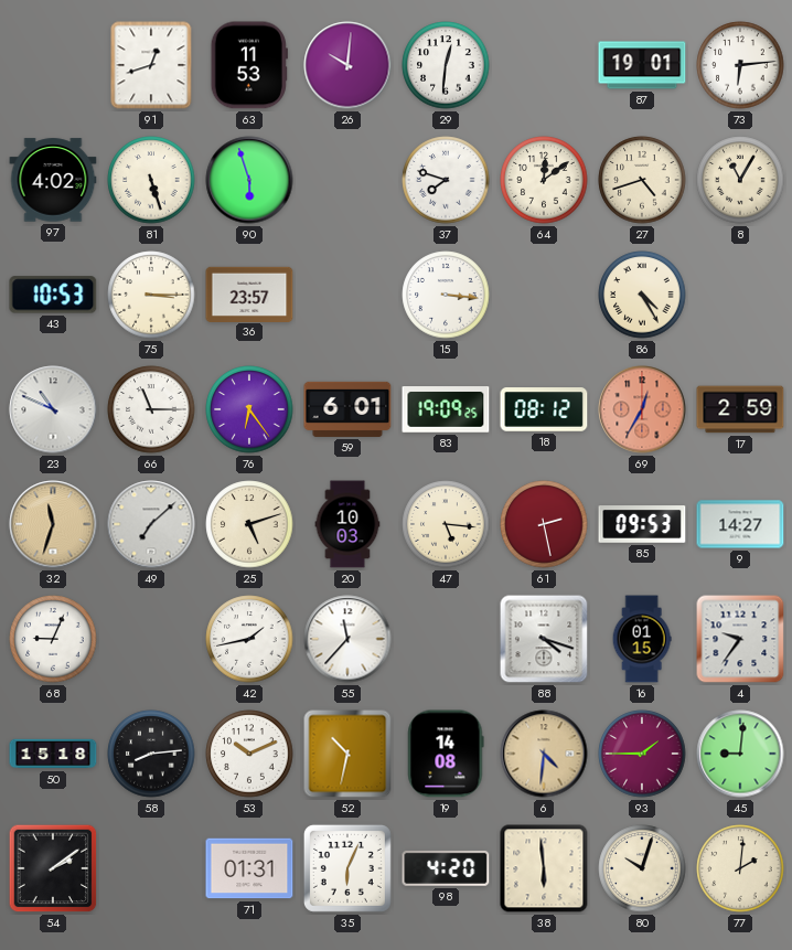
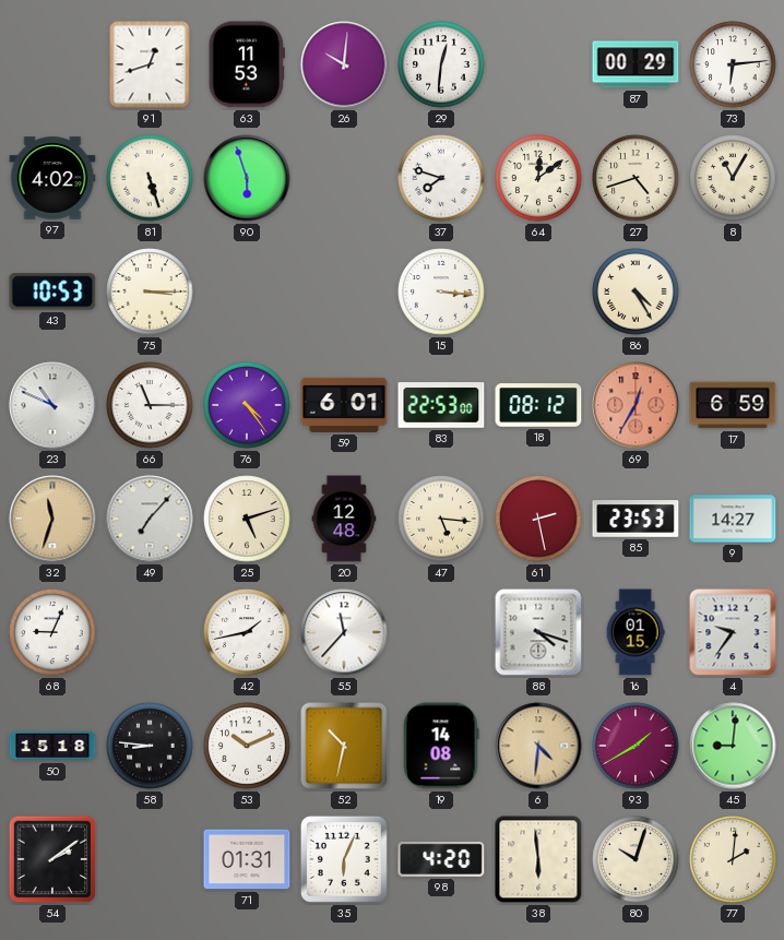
87: 19:01 -> 00:29 (635, 64)
36: 23:57 -> none (249, 293)
76: 6:24 -> 4:24 (247, 405)
83: 19:09 -> 22:53 (441, 405)
17: 2:59 -> 6:59 (733, 405)
49: 7:08 -> 7:07 (150, 519)
20: 10:03 -> 12:48 (344, 519)
85: 09:53 -> 23:53 (635, 519)
58: 8:14 -> 8:46 (150, 746)
93: 1:45 -> 1:40 (635, 746)
